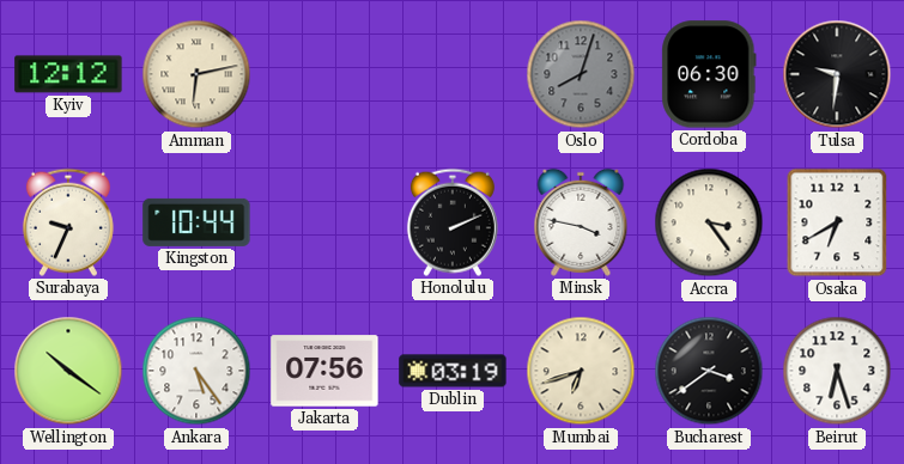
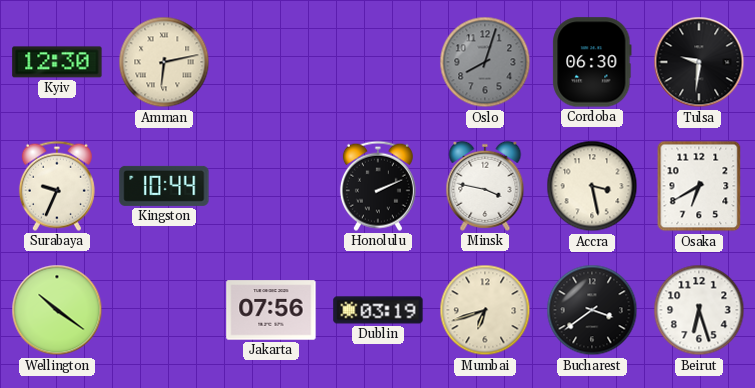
Kyiv: 12:12 -> 12:30 (57, 62)
Accra: 3:24 -> 3:28 (592, 186)
Ankara: 5:24 -> none (196, 371)
